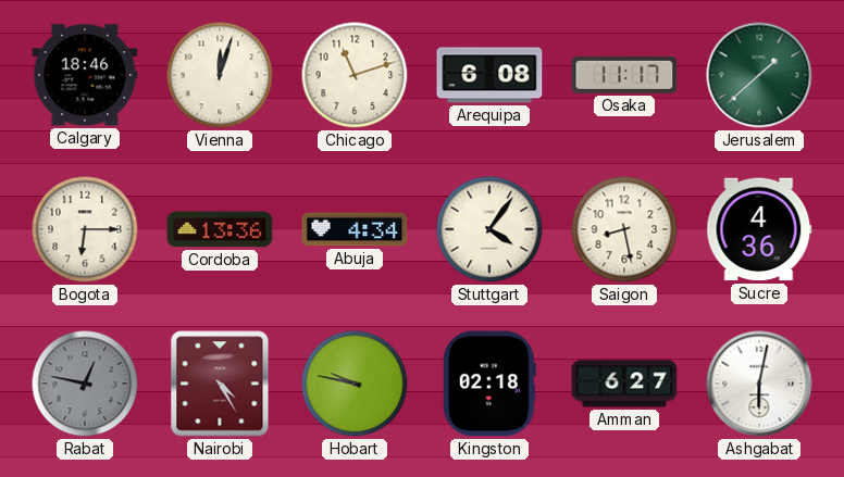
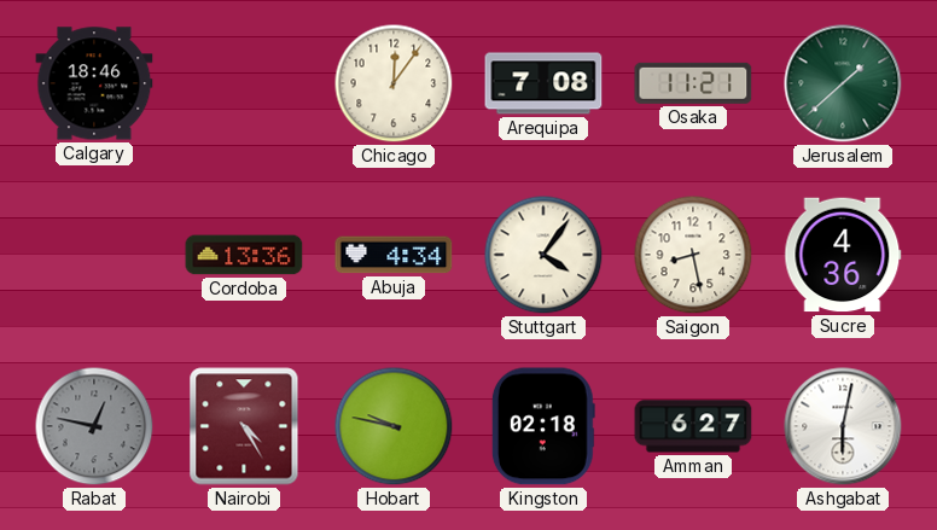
Vienna: 12:03 -> none (220, 75)
Chicago: 11:12 -> 12:06 (394, 83)
Arequipa: 6:08 -> 7:08 (543, 83)
Osaka: 11:17 -> 11:21 (693, 83)
Bogota: 6:15 -> none (85, 229)
